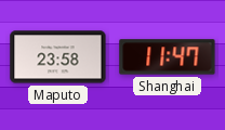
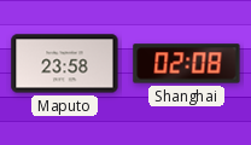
Shanghai: 11:47 -> 02:08 (187, 64)
